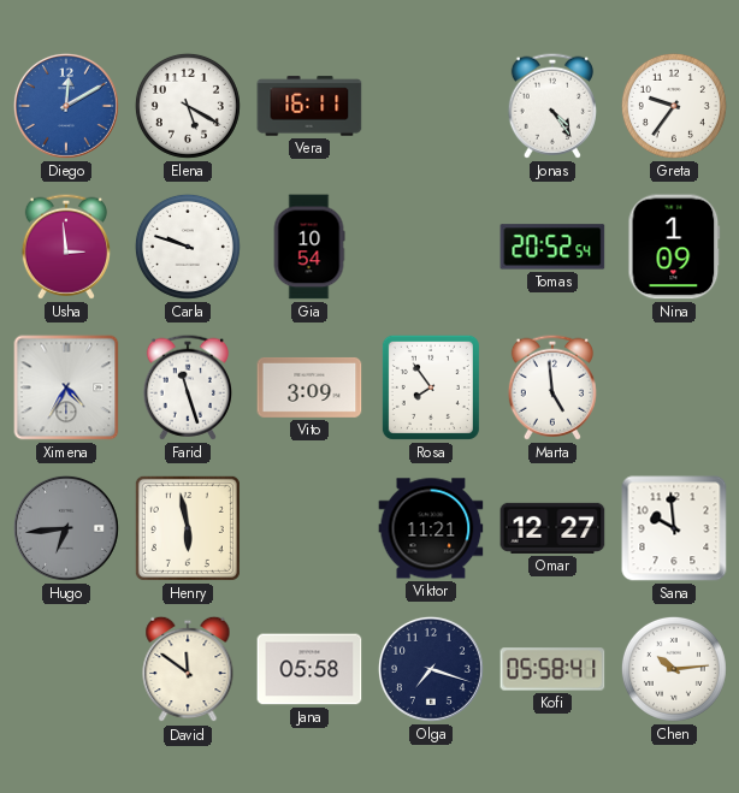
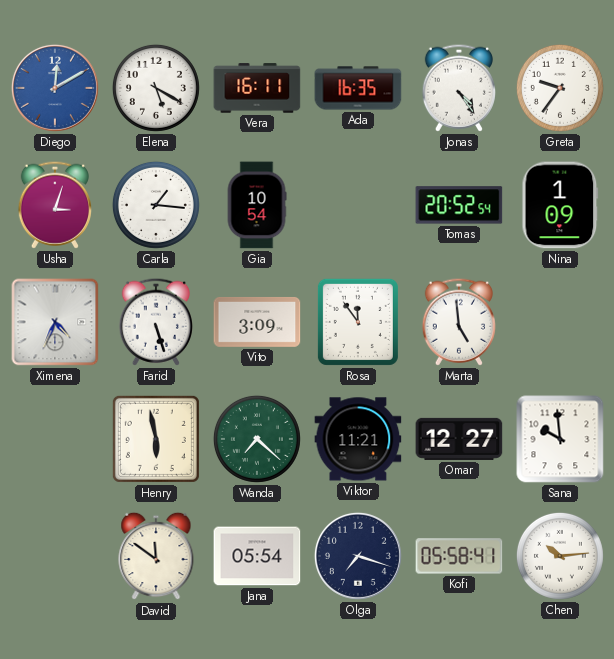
Ada: none -> 16:35 (358, 88)
Usha: 2:59 -> 3:03 (55, 205)
Carla: 9:48 -> 1:16 (156, 205)
Ximena: 4:35 -> 4:34 (55, 322)
Farid: 11:27 -> 5:27 (156, 322)
Rosa: 7:54 -> 11:54 (358, 322)
Hugo: 6:44 -> none (66, 528)
Wanda: none -> 7:22 (257, 439)
Jana: 05:58 -> 05:54 (257, 556)
